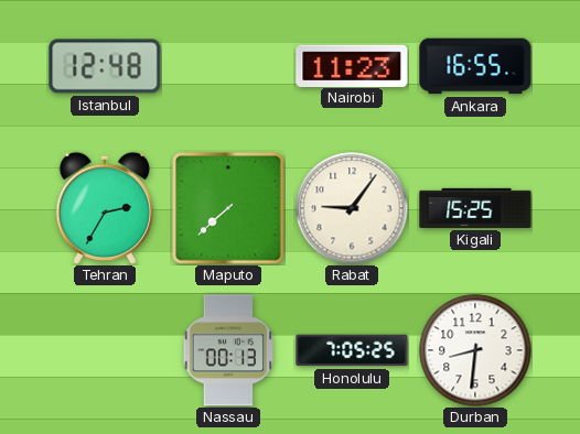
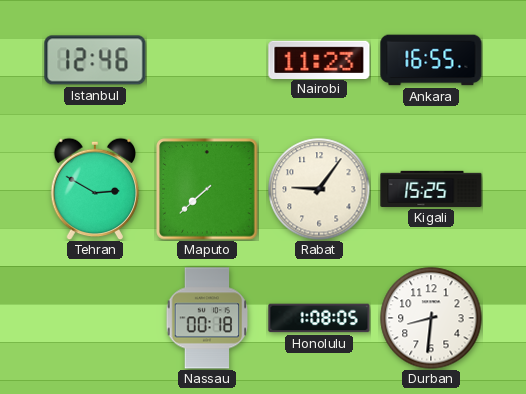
Istanbul: 12:48 -> 12:46 (95, 60)
Tehran: 2:35 -> 2:50 (95, 189)
Nassau: 00:13 -> 00:18 (207, 318)
Honolulu: 7:05 -> 1:08 (319, 318)
